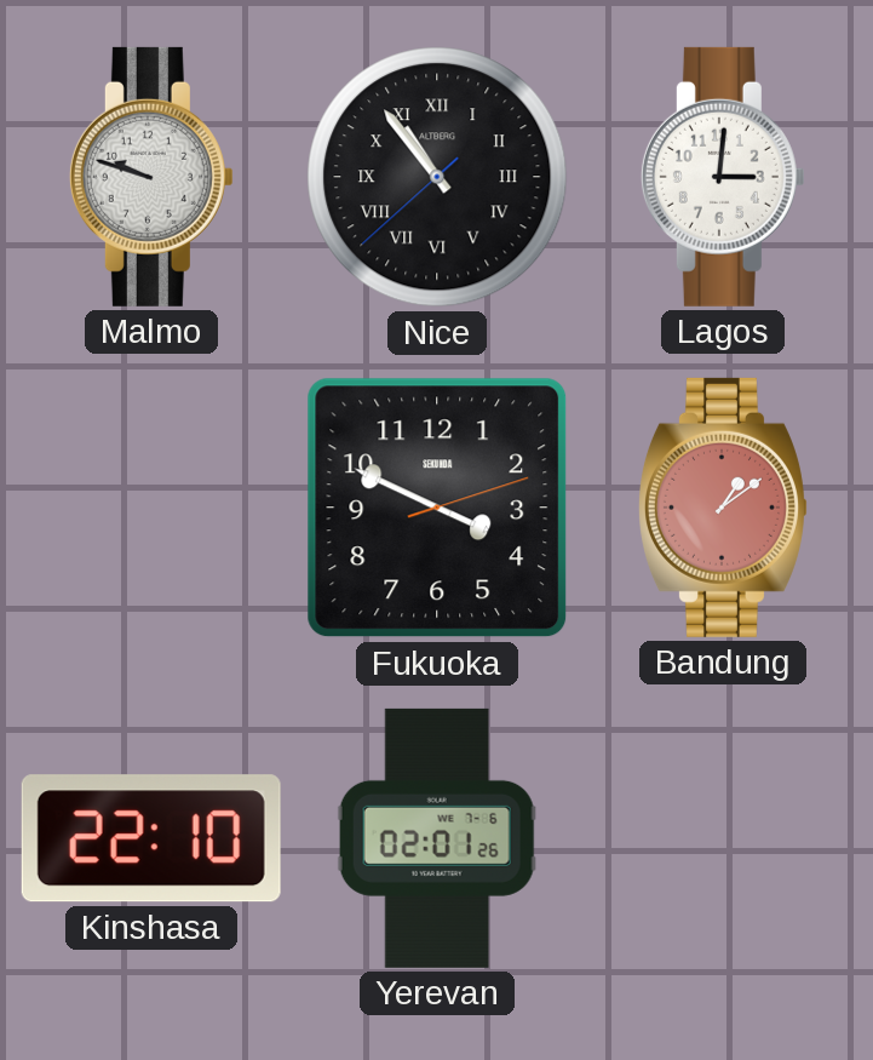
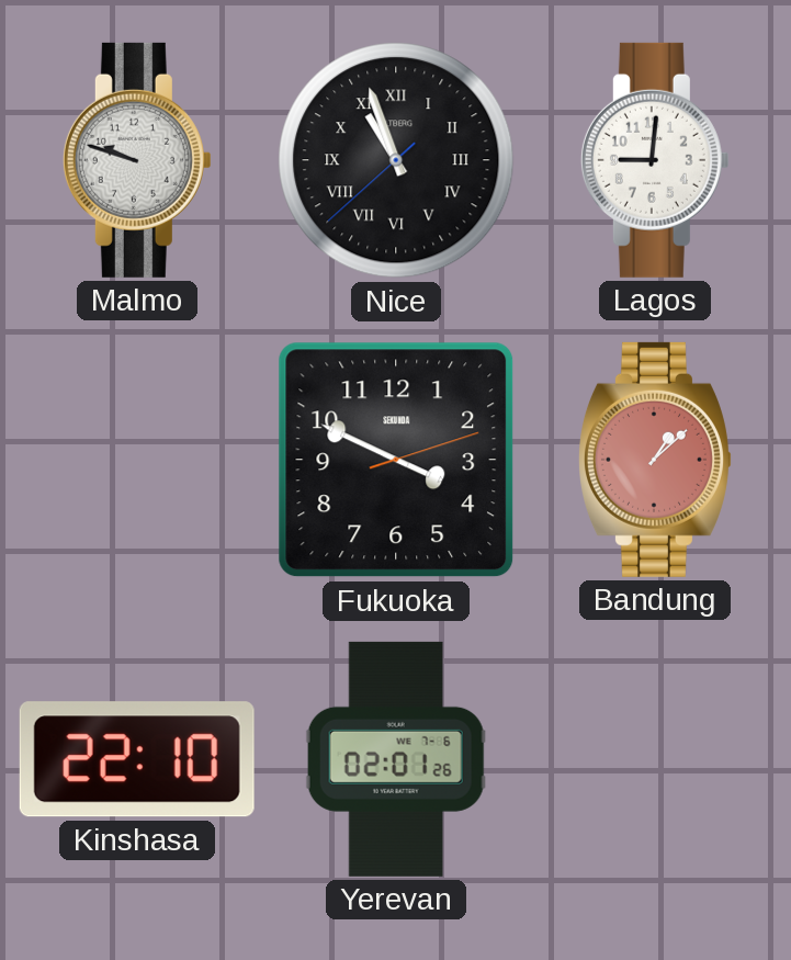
Nice: 10:53 -> 10:56 (396, 160)
Lagos: 3:01 -> 9:01 (655, 160)
Bandung: 1:09 -> 1:08 (656, 460)
